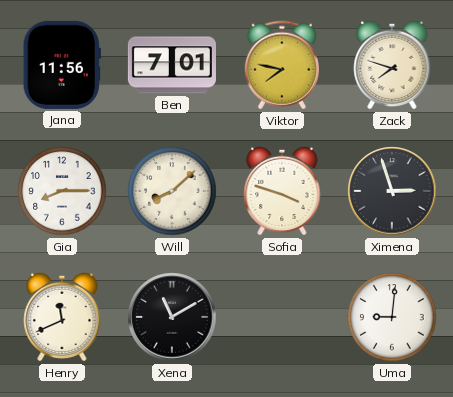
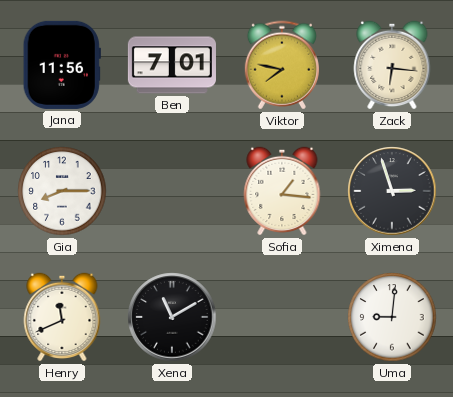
Zack: 7:48 -> 6:16 (392, 65)
Will: 8:08 -> none (172, 191)
Sofia: 3:48 -> 1:16 (282, 191)
